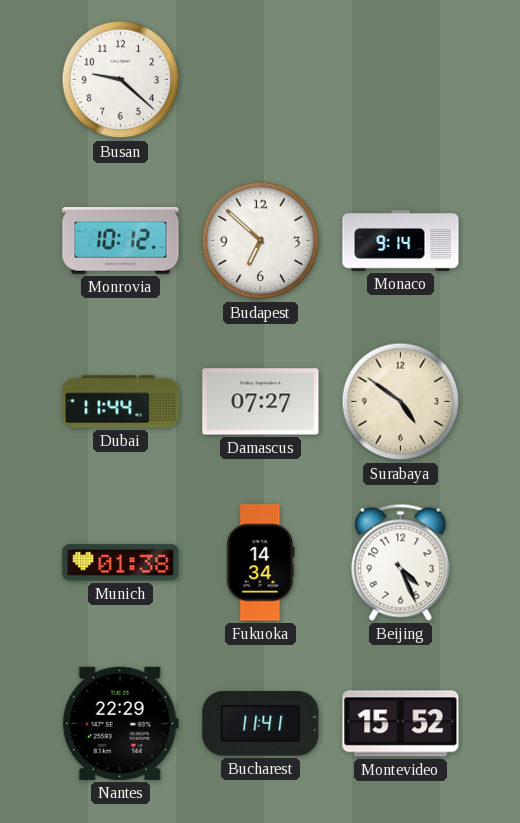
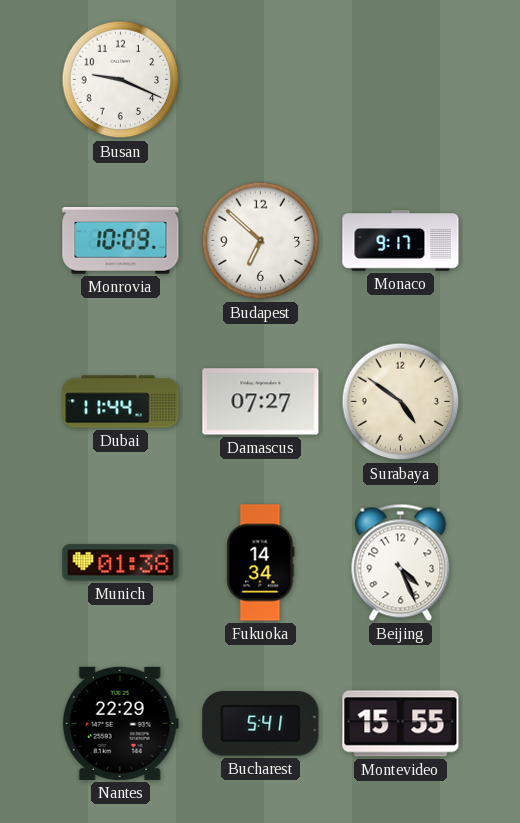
Busan: 9:22 -> 9:19 (121, 80)
Monrovia: 10:12 -> 10:09 (121, 241)
Monaco: 9:14 -> 9:17 (401, 241)
Bucharest: 11:41 -> 5:41 (261, 724)
Montevideo: 15:52 -> 15:55 (401, 724)
